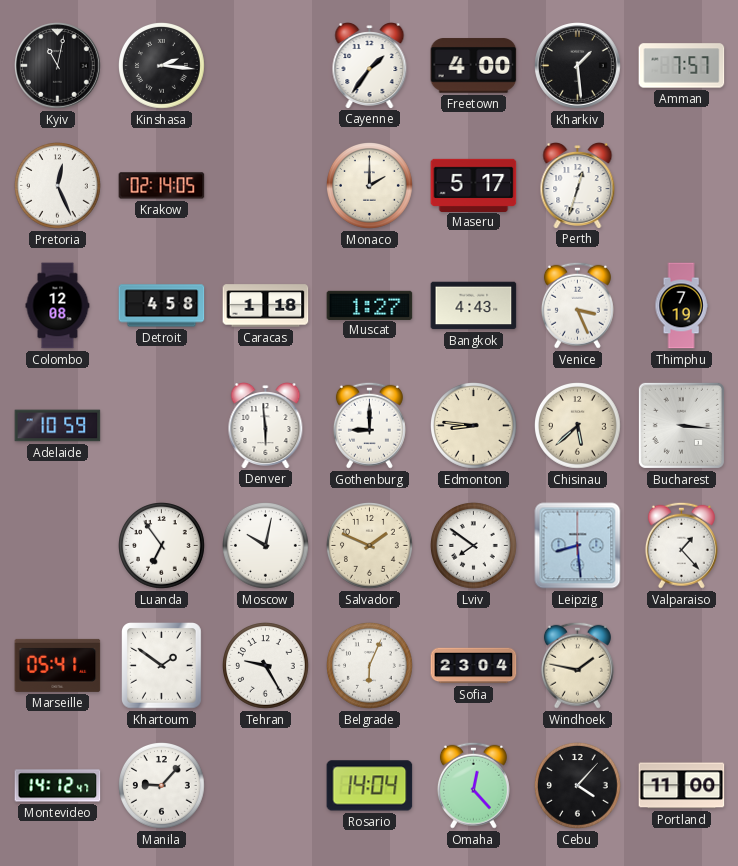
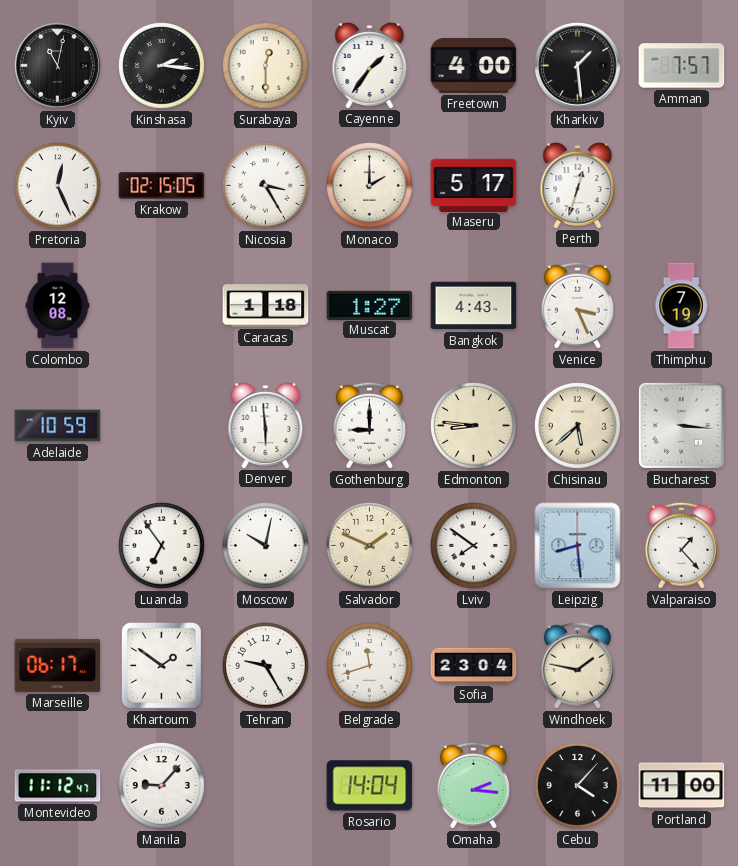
Surabaya: none -> 12:30 (266, 66)
Krakow: 02:14 -> 02:15 (162, 186)
Nicosia: none -> 3:25 (266, 186)
Detroit: 4:58 -> none (162, 306)
Marseille: 05:41 -> 06:17 (58, 665)
Belgrade: 6:04 -> 11:42 (370, 666)
Montevideo: 14:12 -> 11:12 (58, 786)
Omaha: 12:23 -> 2:16 (473, 785)
